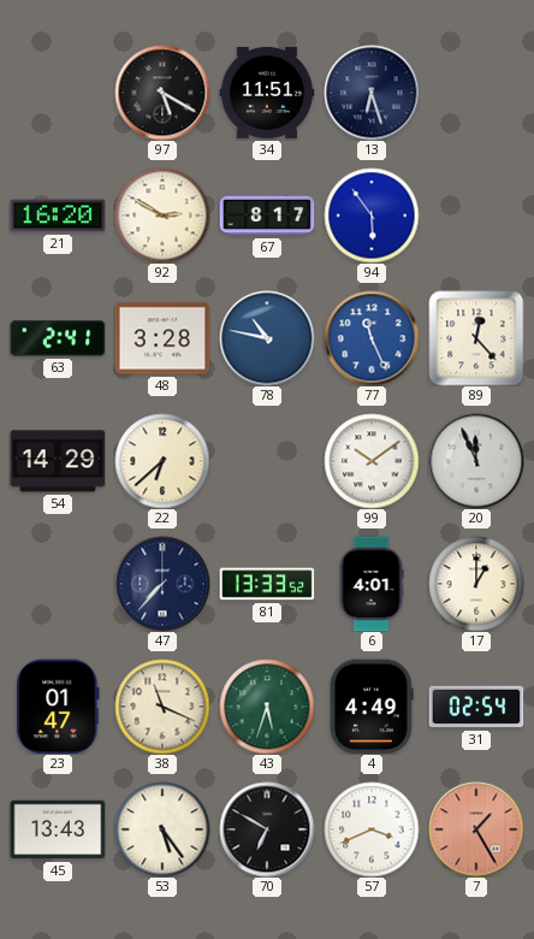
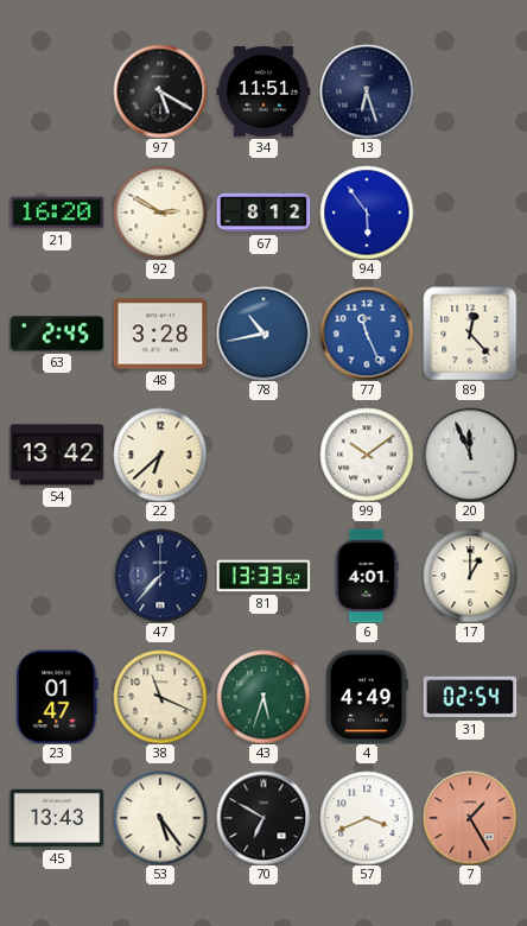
67: 8:17 -> 8:12 (263, 213)
63: 2:41 -> 2:45 (57, 334)
78: 10:47 -> 10:43 (263, 334)
54: 14:29 -> 13:42 (57, 455)
